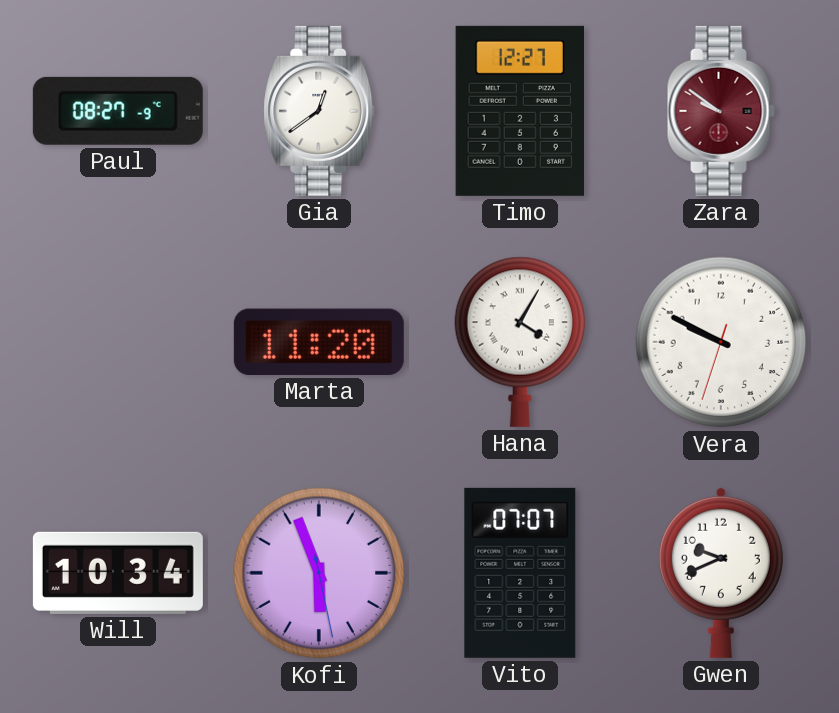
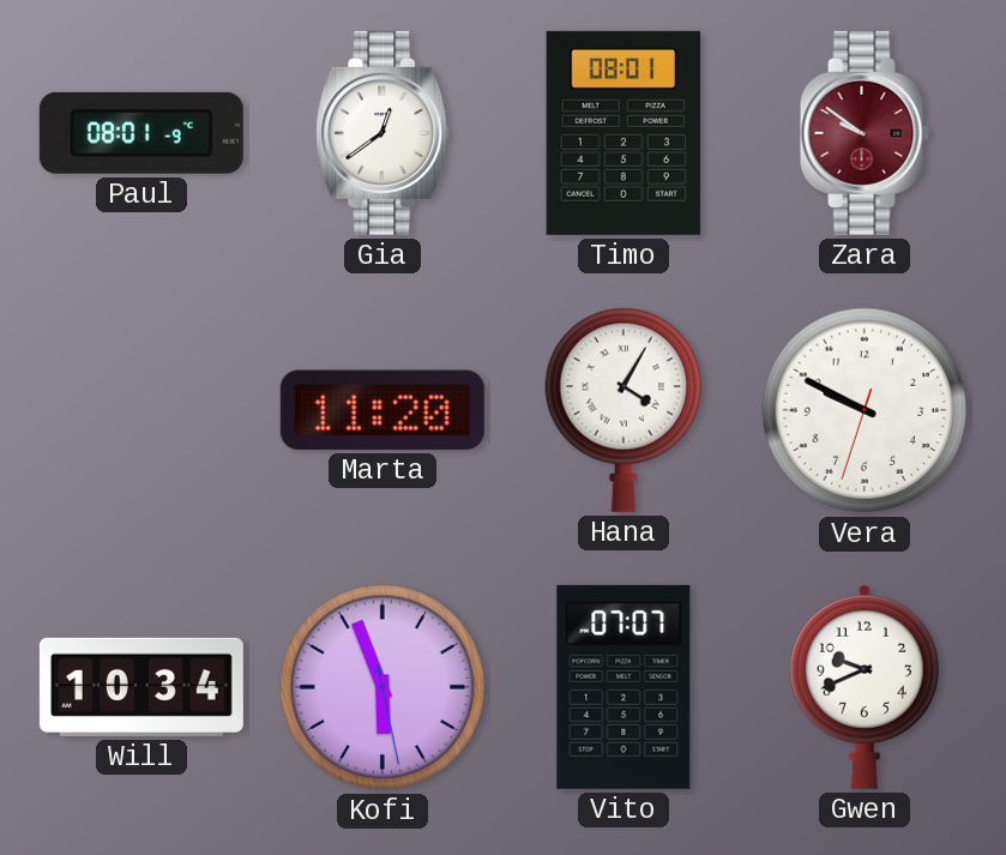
Paul: 08:27 -> 08:01 (141, 133)
Timo: 12:27 -> 08:01 (622, 133)
